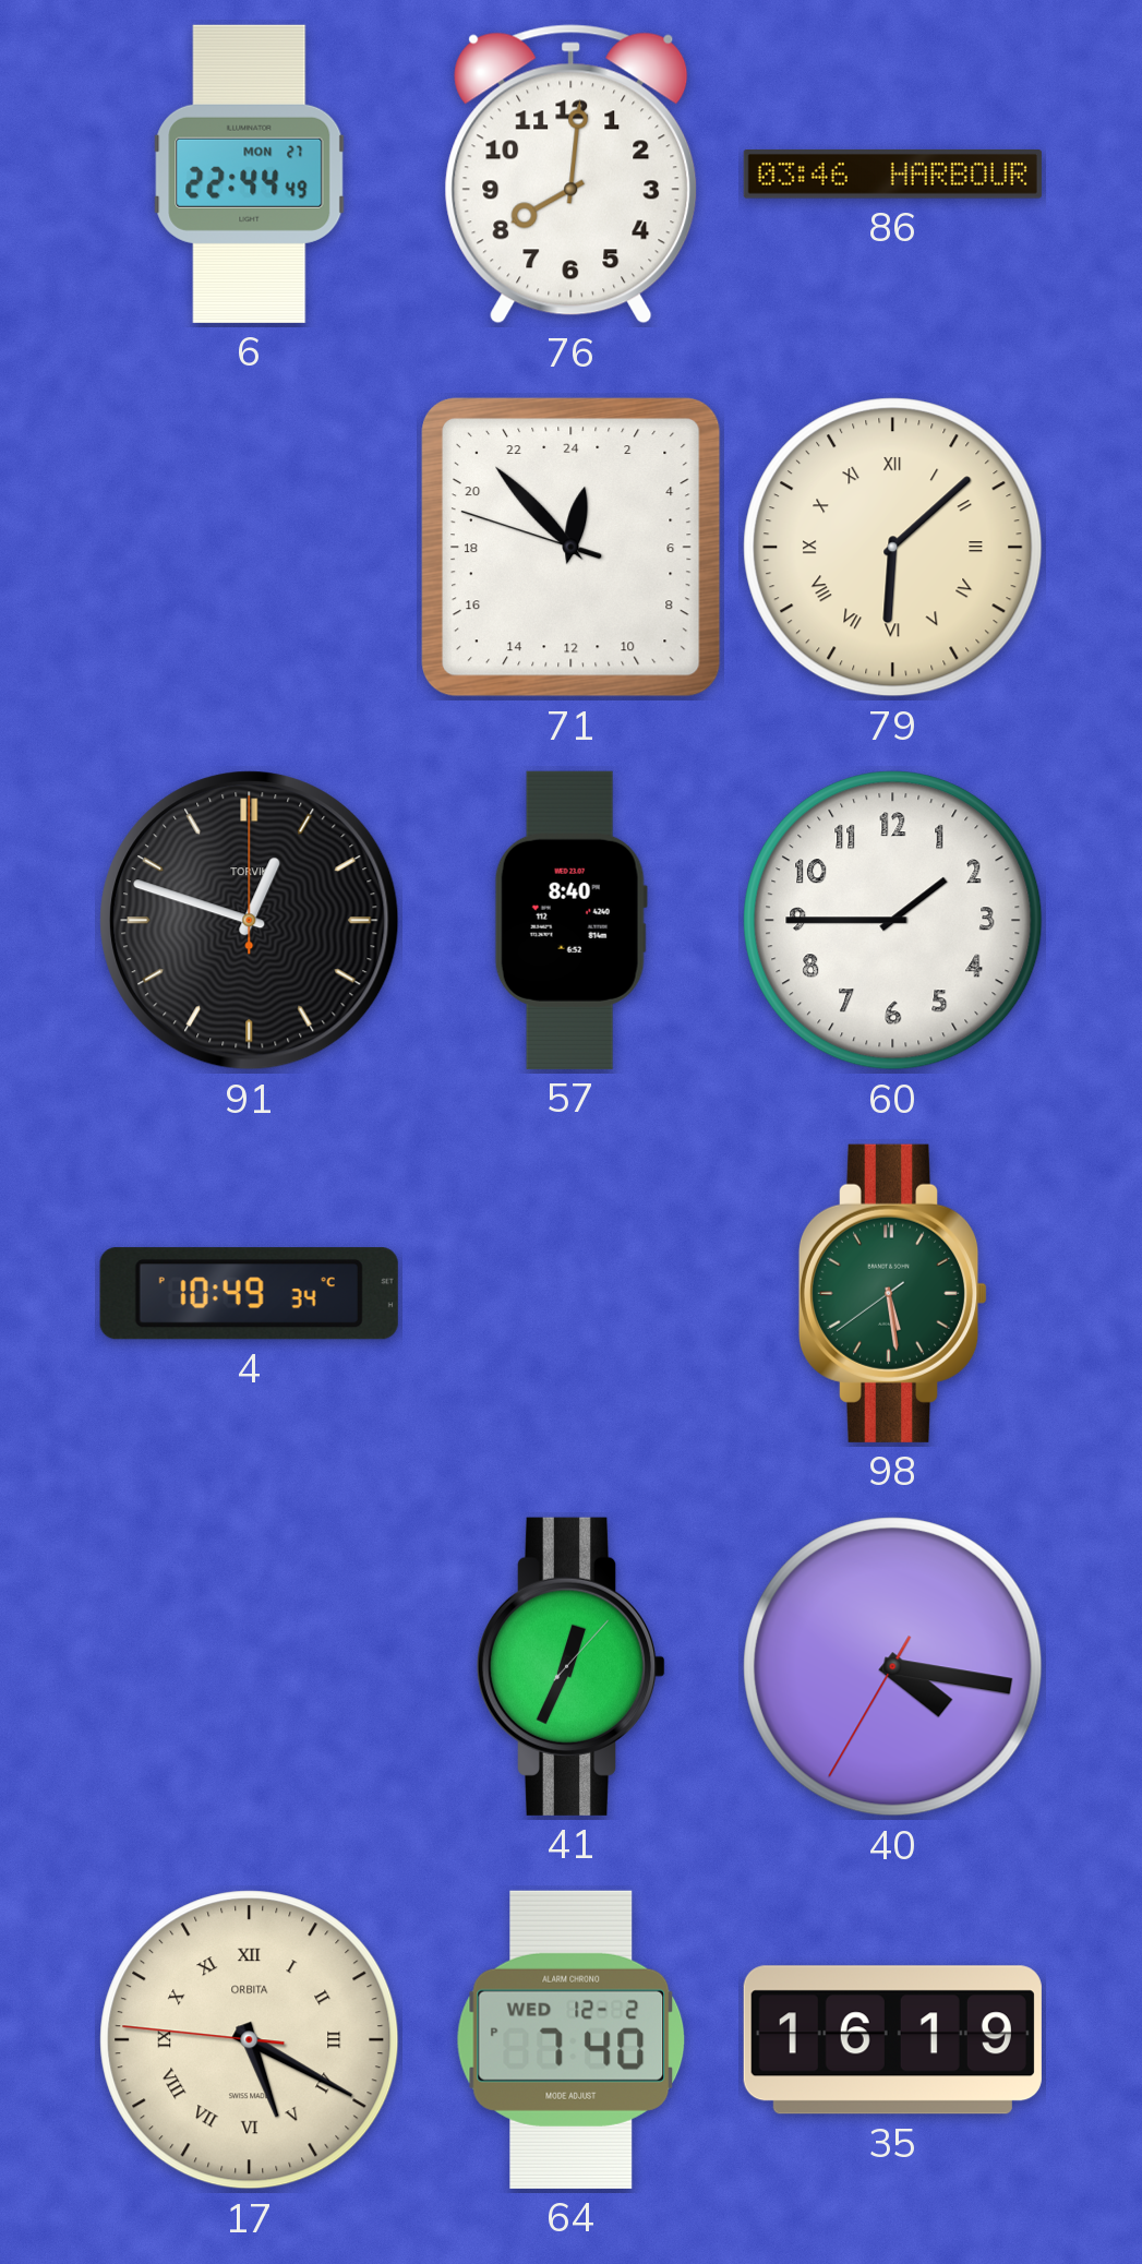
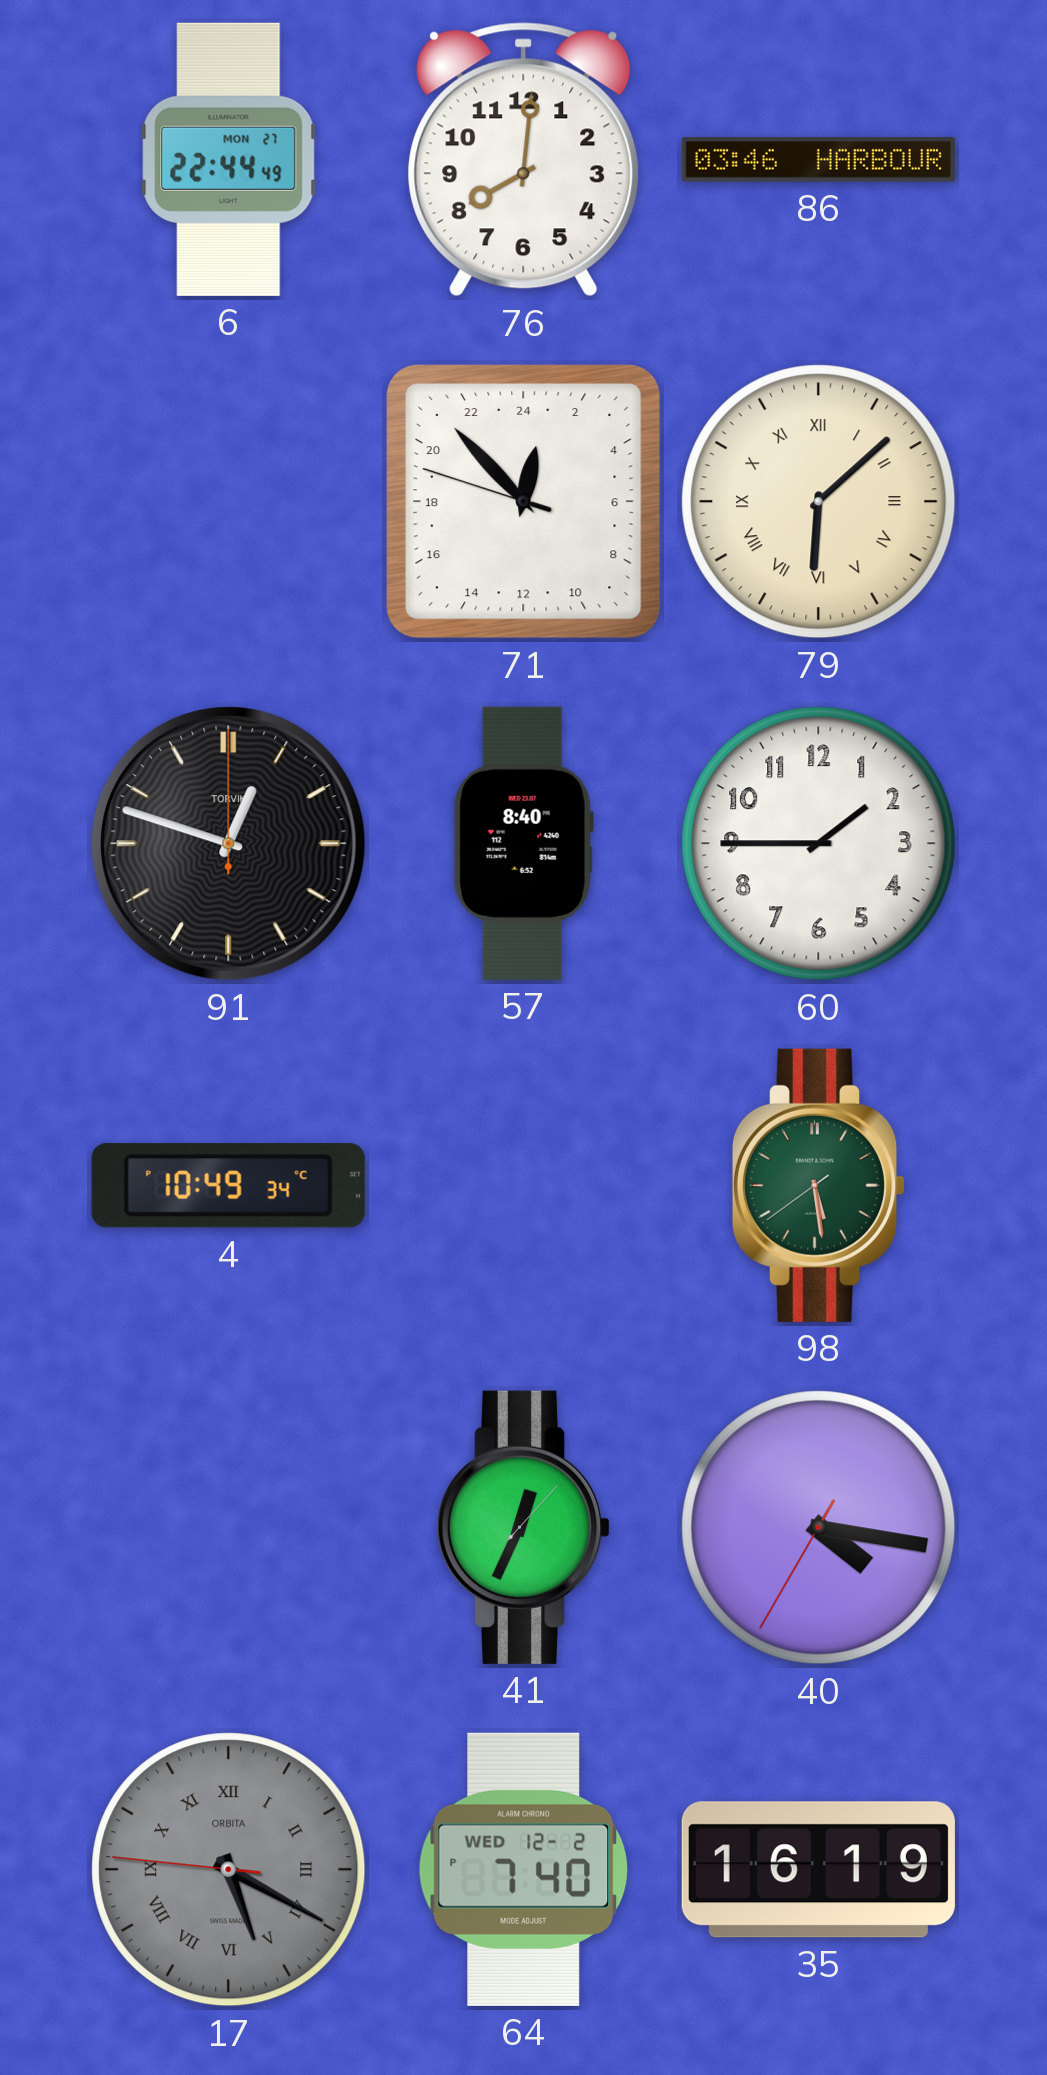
17 dial: cream -> grey (229, 1870)
